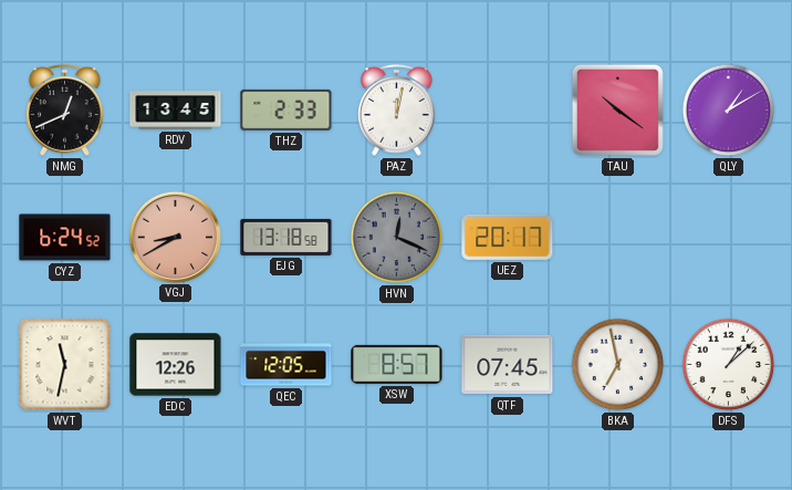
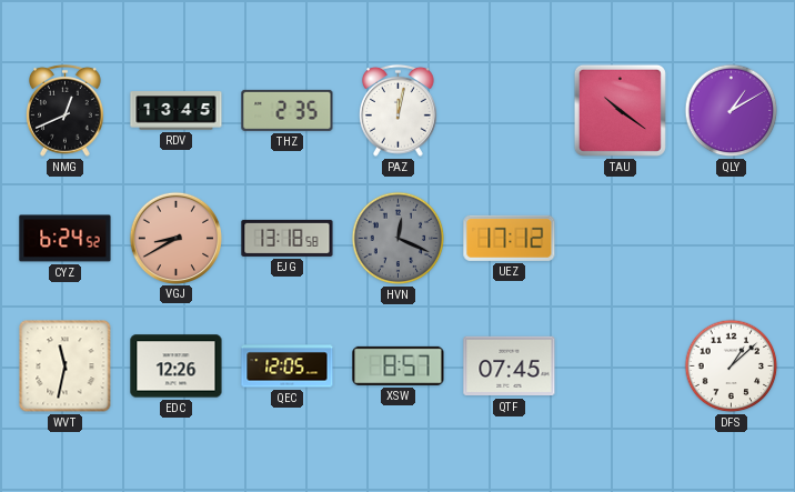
THZ: 2:33 -> 2:35 (288, 110)
UEZ: 20:17 -> 17:12 (510, 238)
BKA: 6:58 -> none (618, 365)
